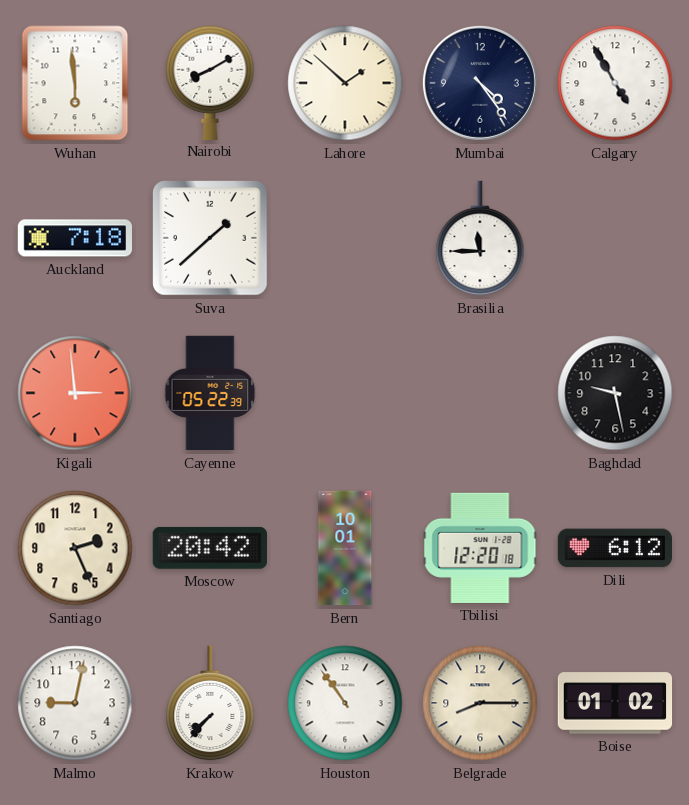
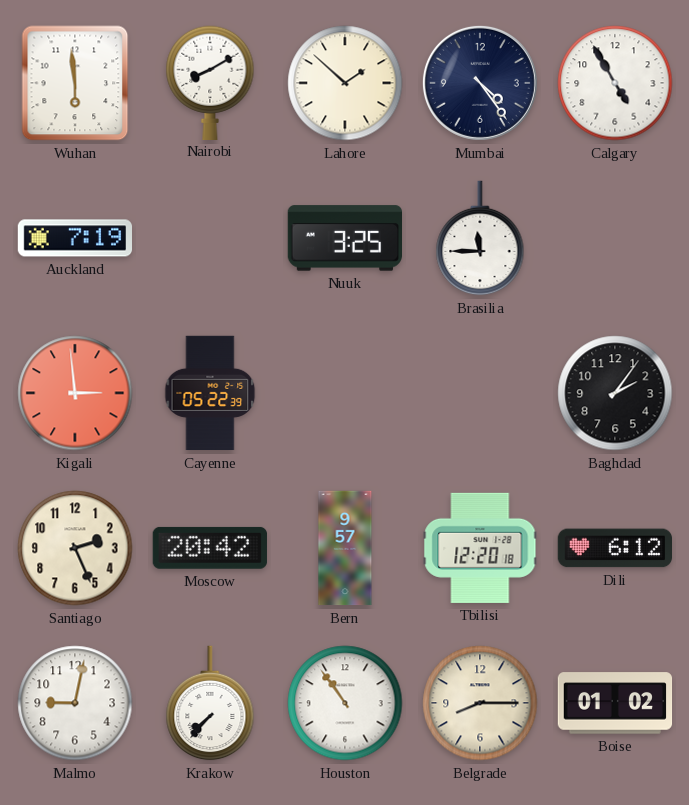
Auckland: 7:18 -> 7:19 (75, 238)
Suva: 1:38 -> none (210, 238)
Nuuk: none -> 3:25 (344, 238)
Baghdad: 9:28 -> 2:06 (615, 393)
Bern: 10:01 -> 9:57 (345, 548)
